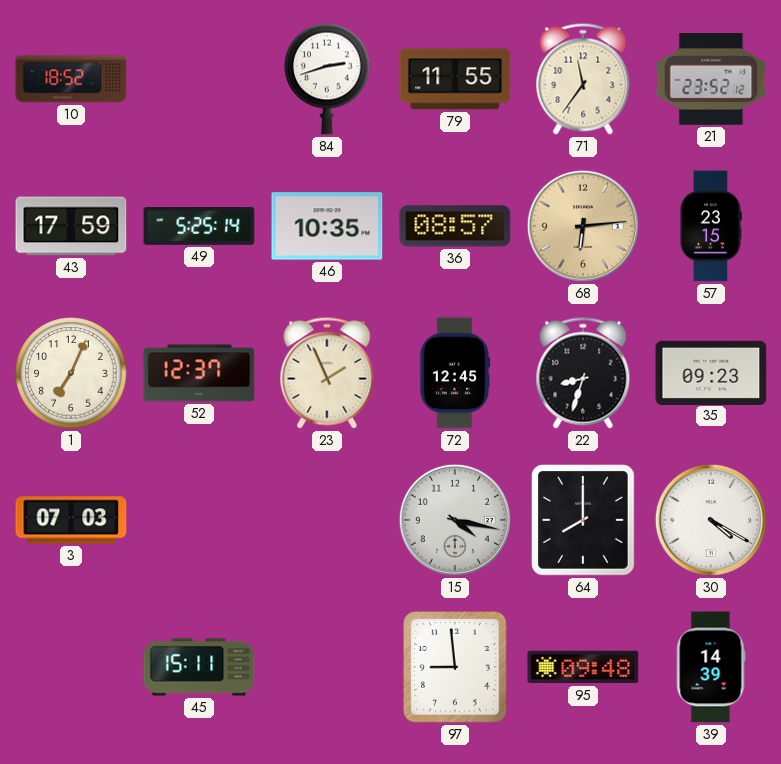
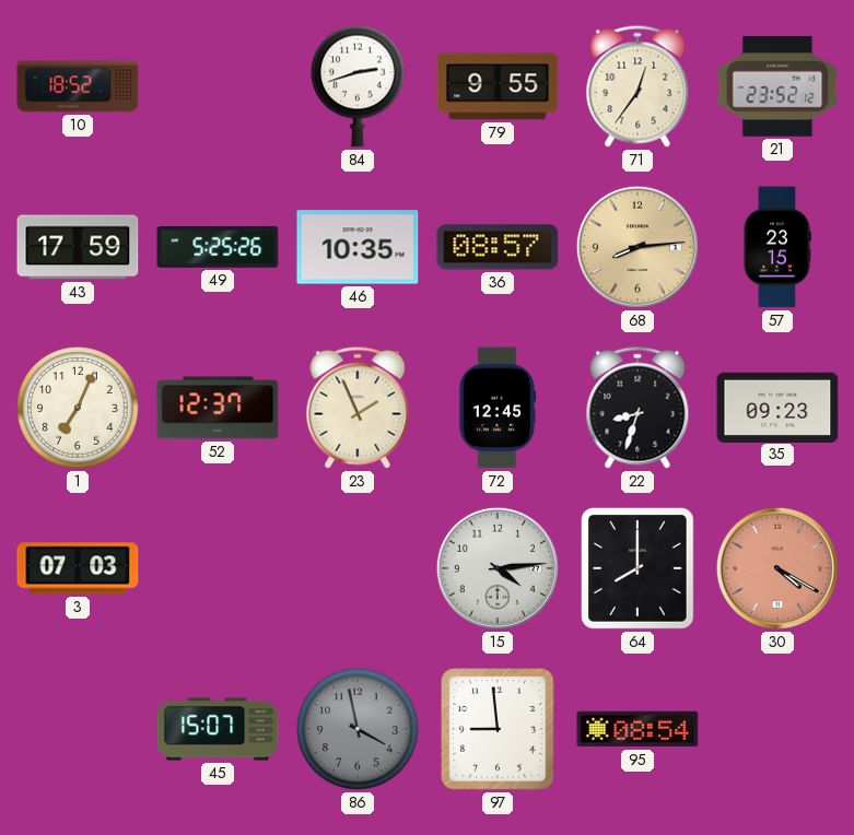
79: 11:55 -> 9:55 (498, 86)
71: 11:36 -> 12:36 (637, 86)
49: 5:25:14 -> 5:25:26 (218, 247)
68: 6:14 -> 8:14 (637, 247)
15: 4:17 -> 4:14 (498, 568)
30 dial: white -> salmon (777, 568)
45: 15:11 -> 15:07 (218, 729)
86: none -> 3:58 (358, 729)
95: 09:48 -> 08:54 (637, 729)
39: 14:39 -> none (711, 667)
